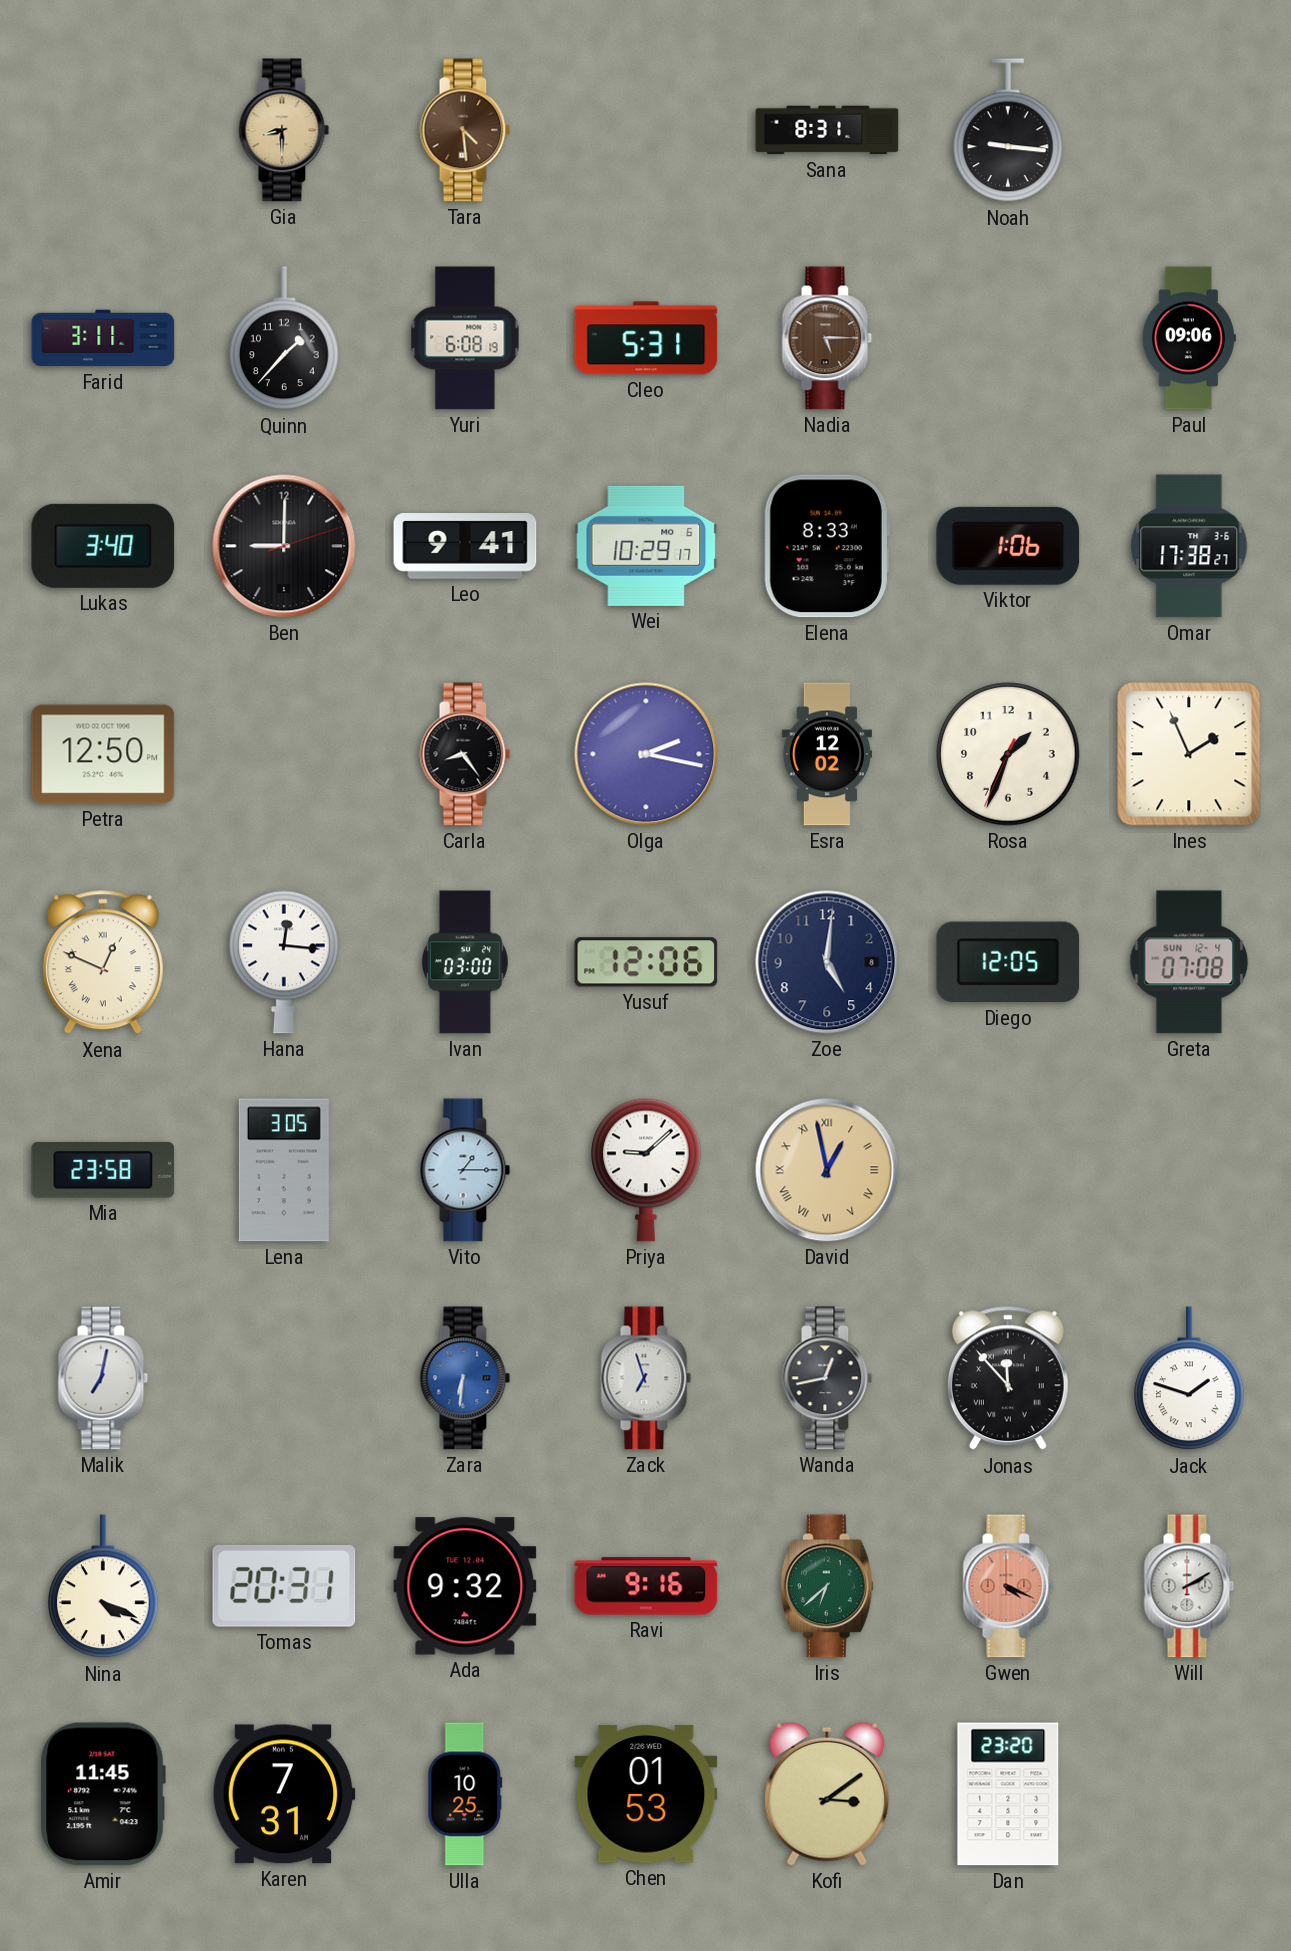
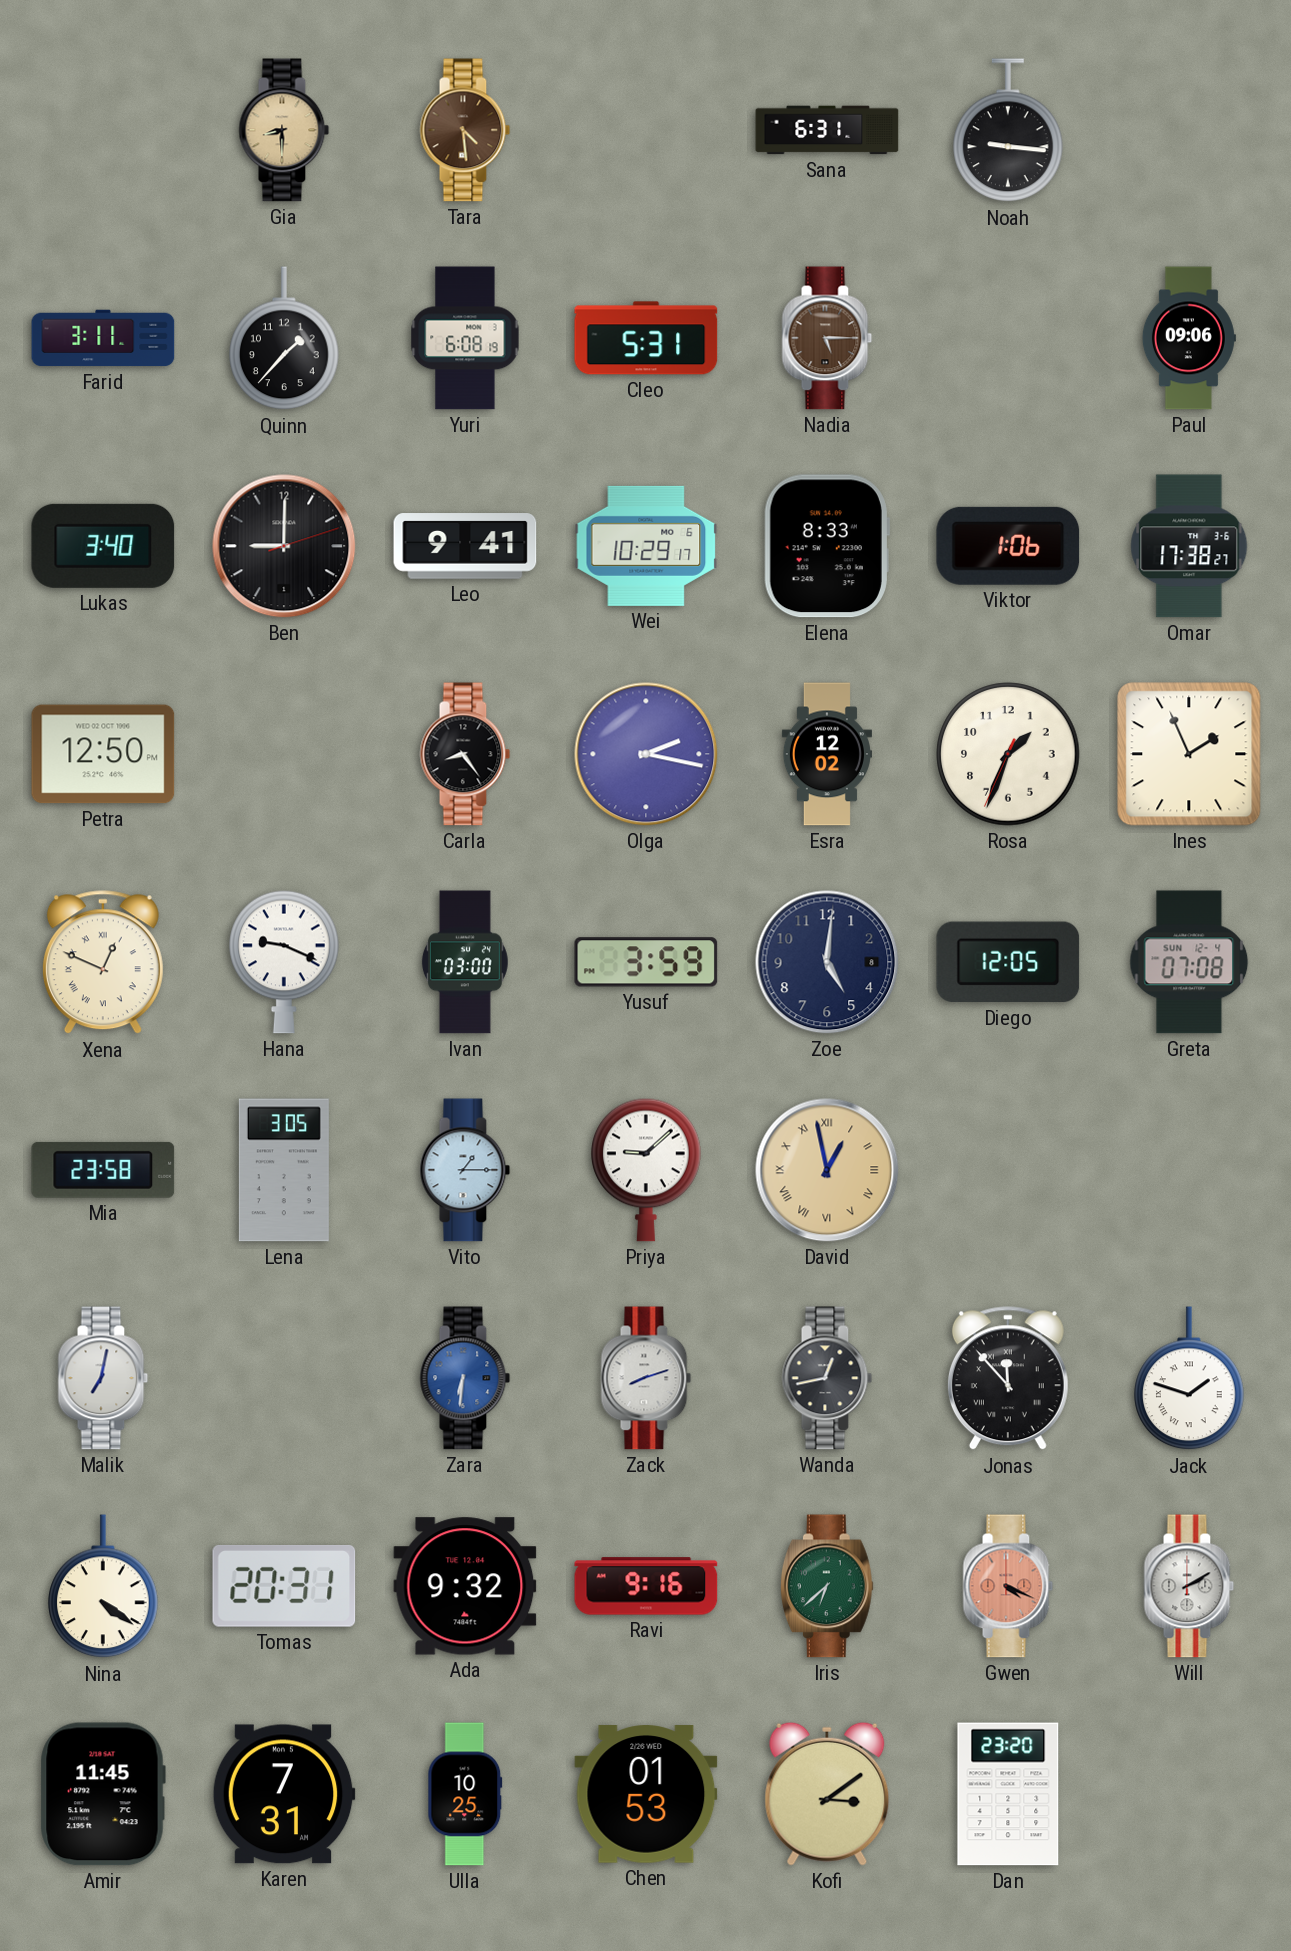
Sana: 8:31 -> 6:31 (827, 130)
Hana: 12:16 -> 9:19 (284, 962)
Yusuf: 12:06 -> 3:59 (646, 962)
Zack: 6:57 -> 8:12 (646, 1378)
Nina: 4:19 -> 4:21 (103, 1587)
